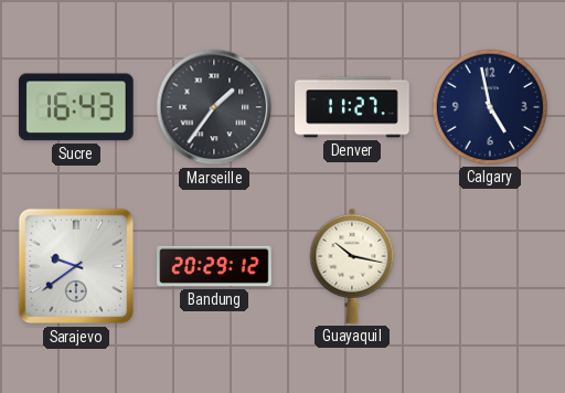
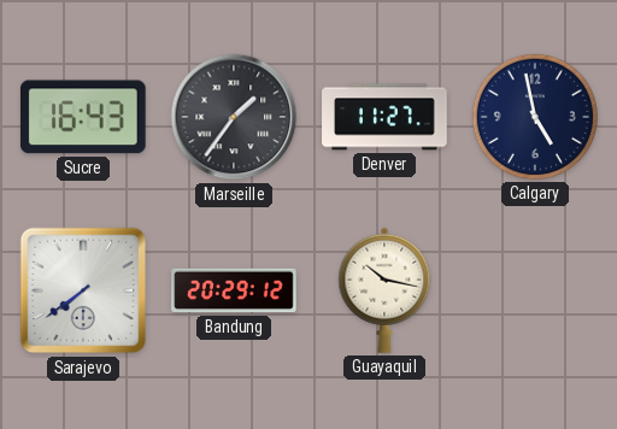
Sarajevo: 9:39 -> 7:39 (83, 290)
